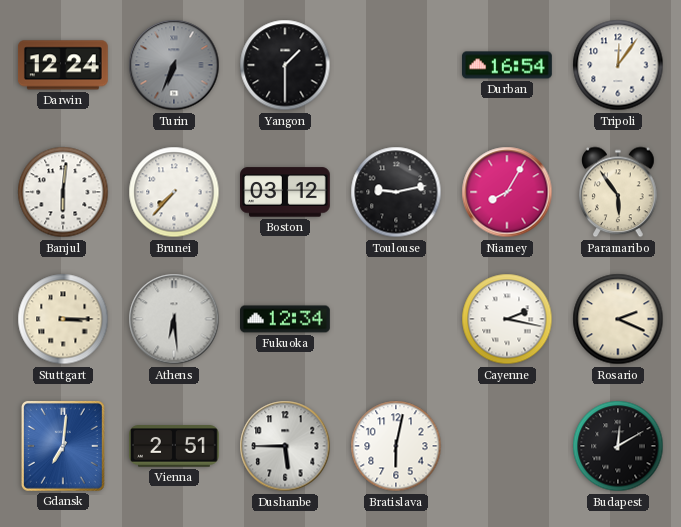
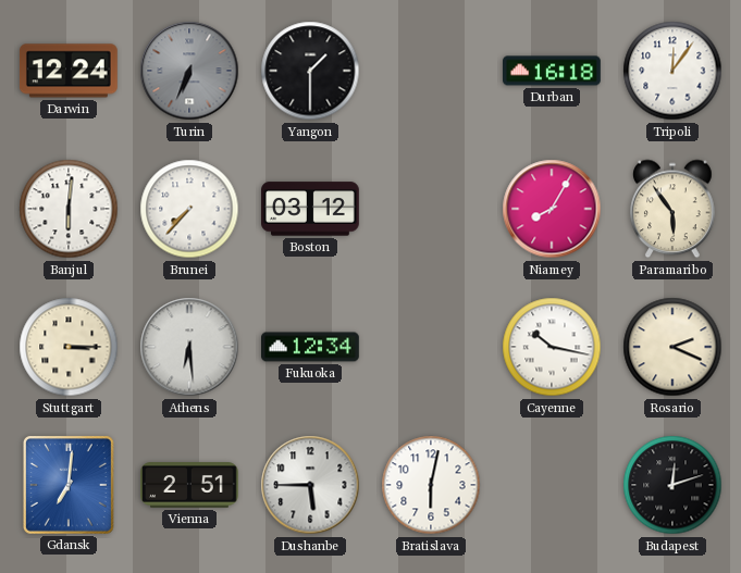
Durban: 16:54 -> 16:18 (553, 71)
Toulouse: 9:13 -> none (396, 192)
Cayenne: 2:17 -> 10:17 (552, 347)
Budapest: 12:10 -> 12:12 (672, 485)
